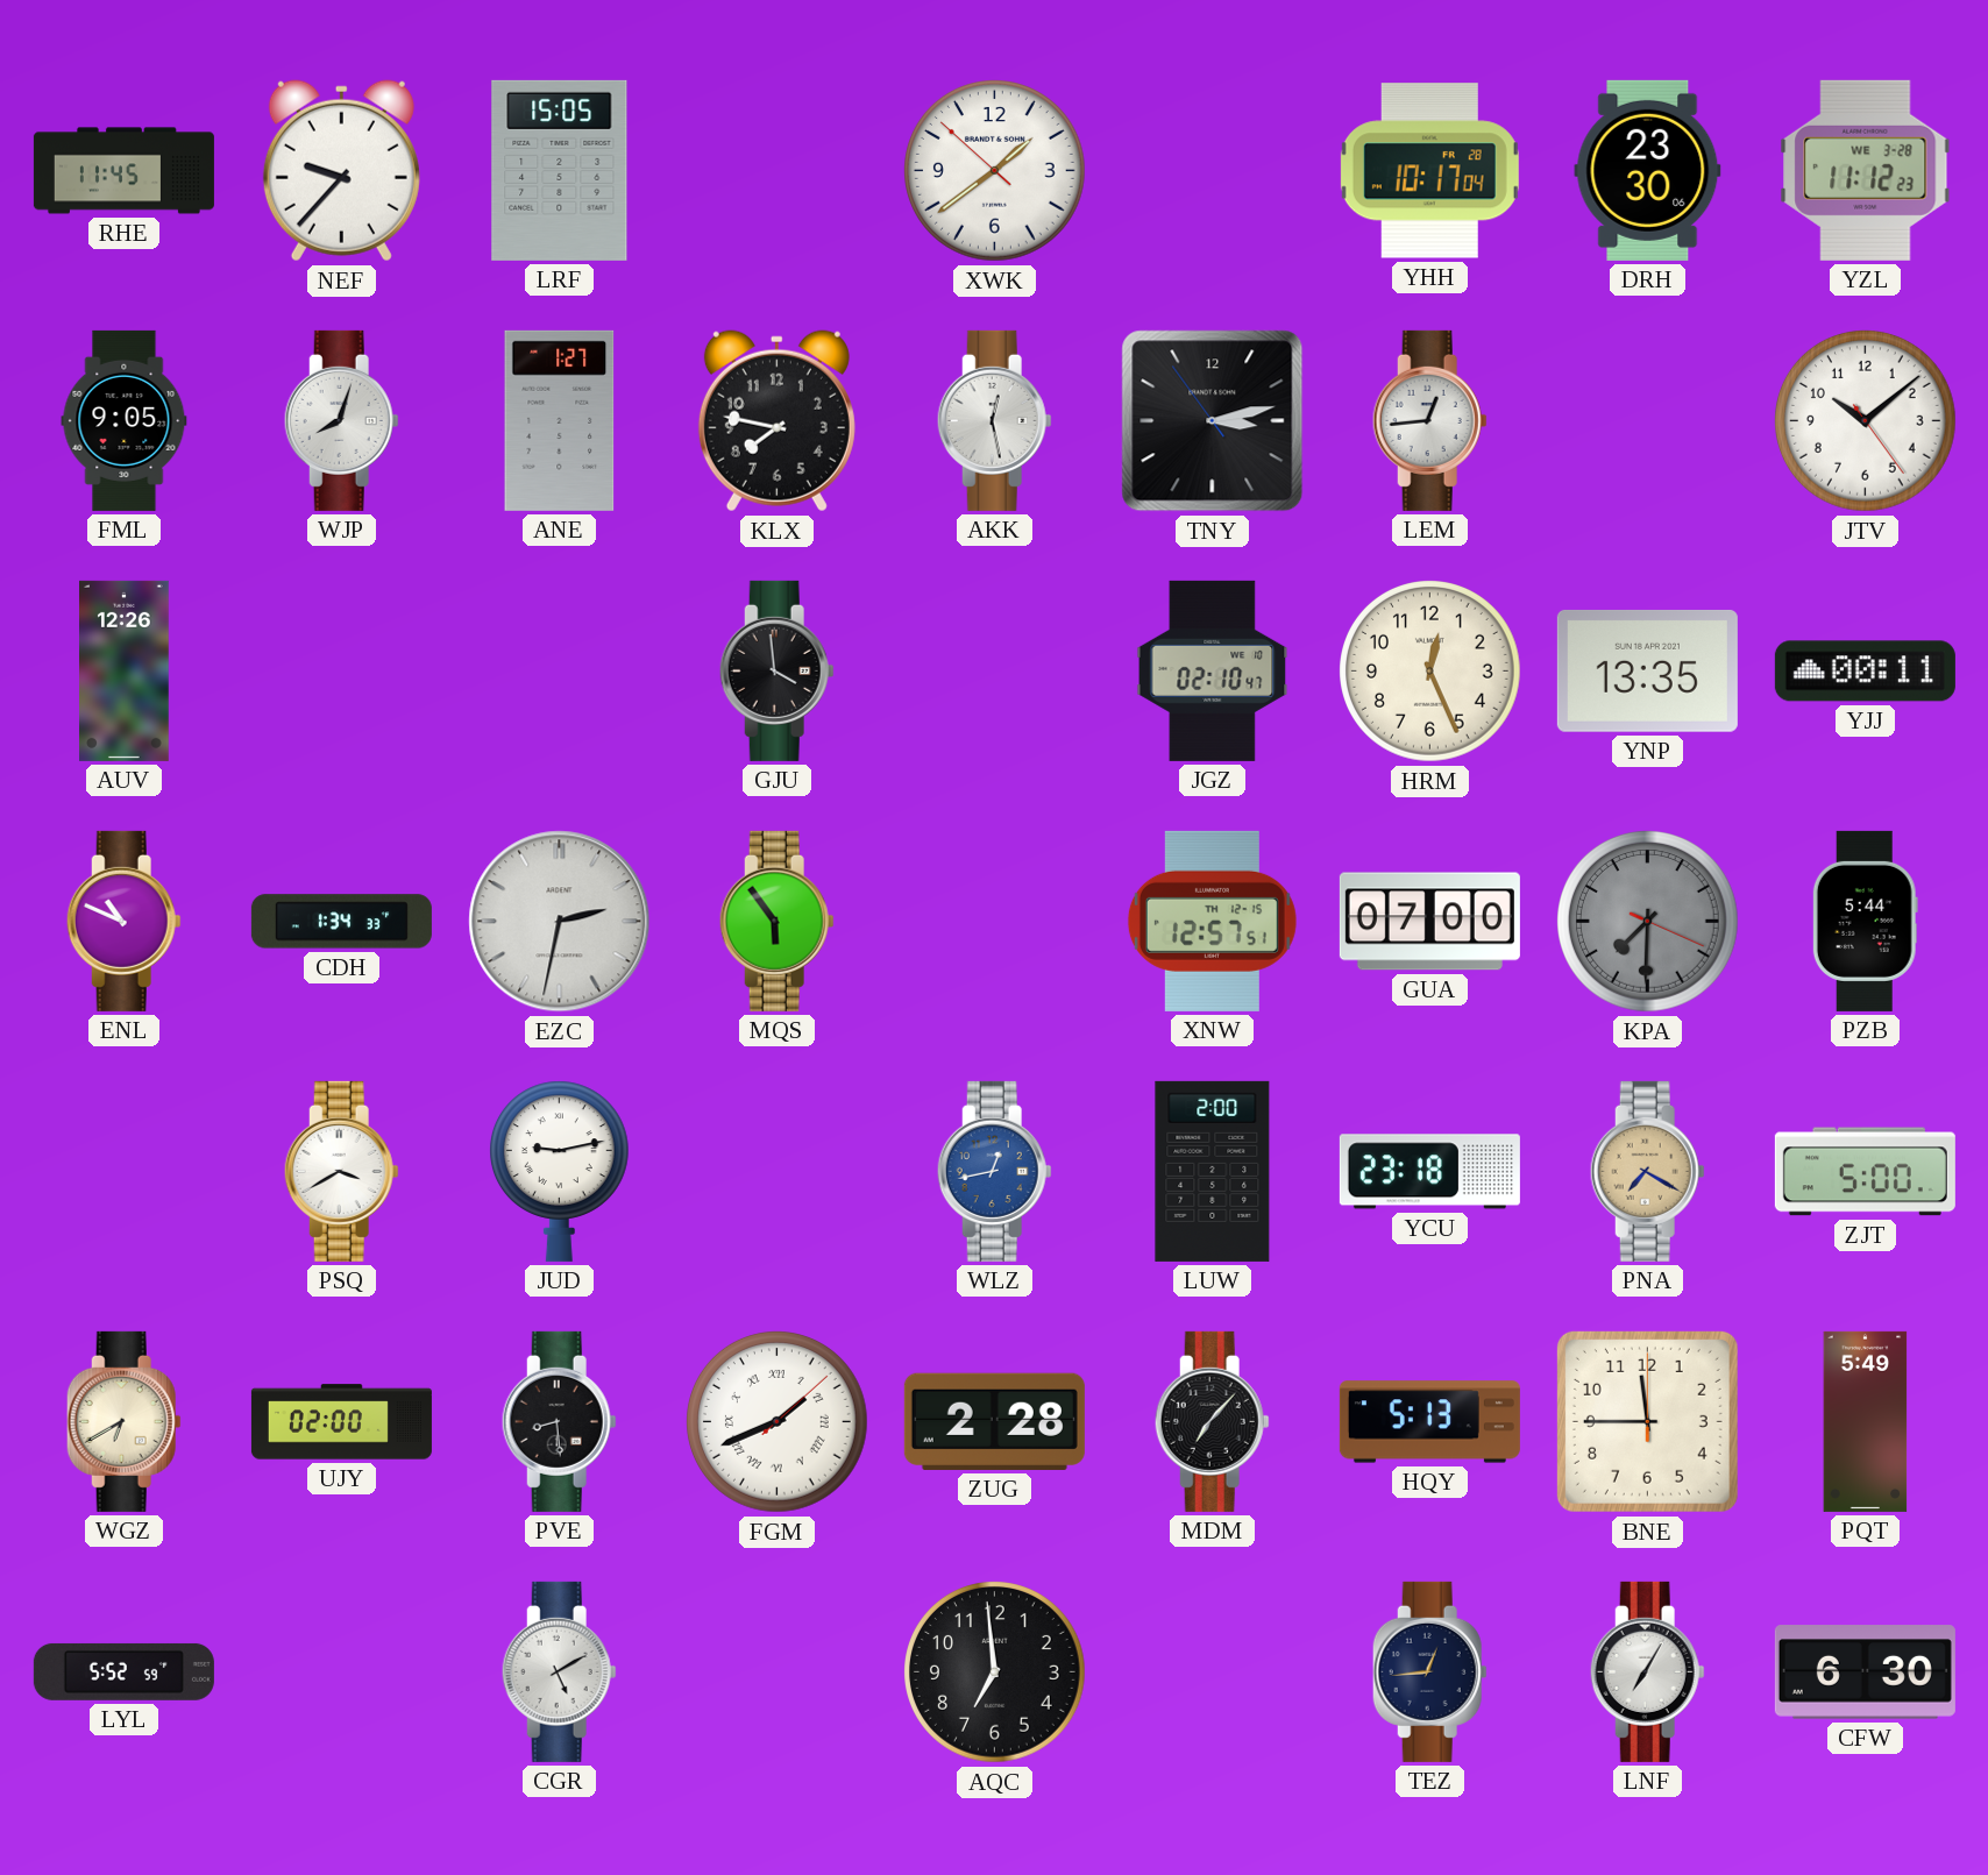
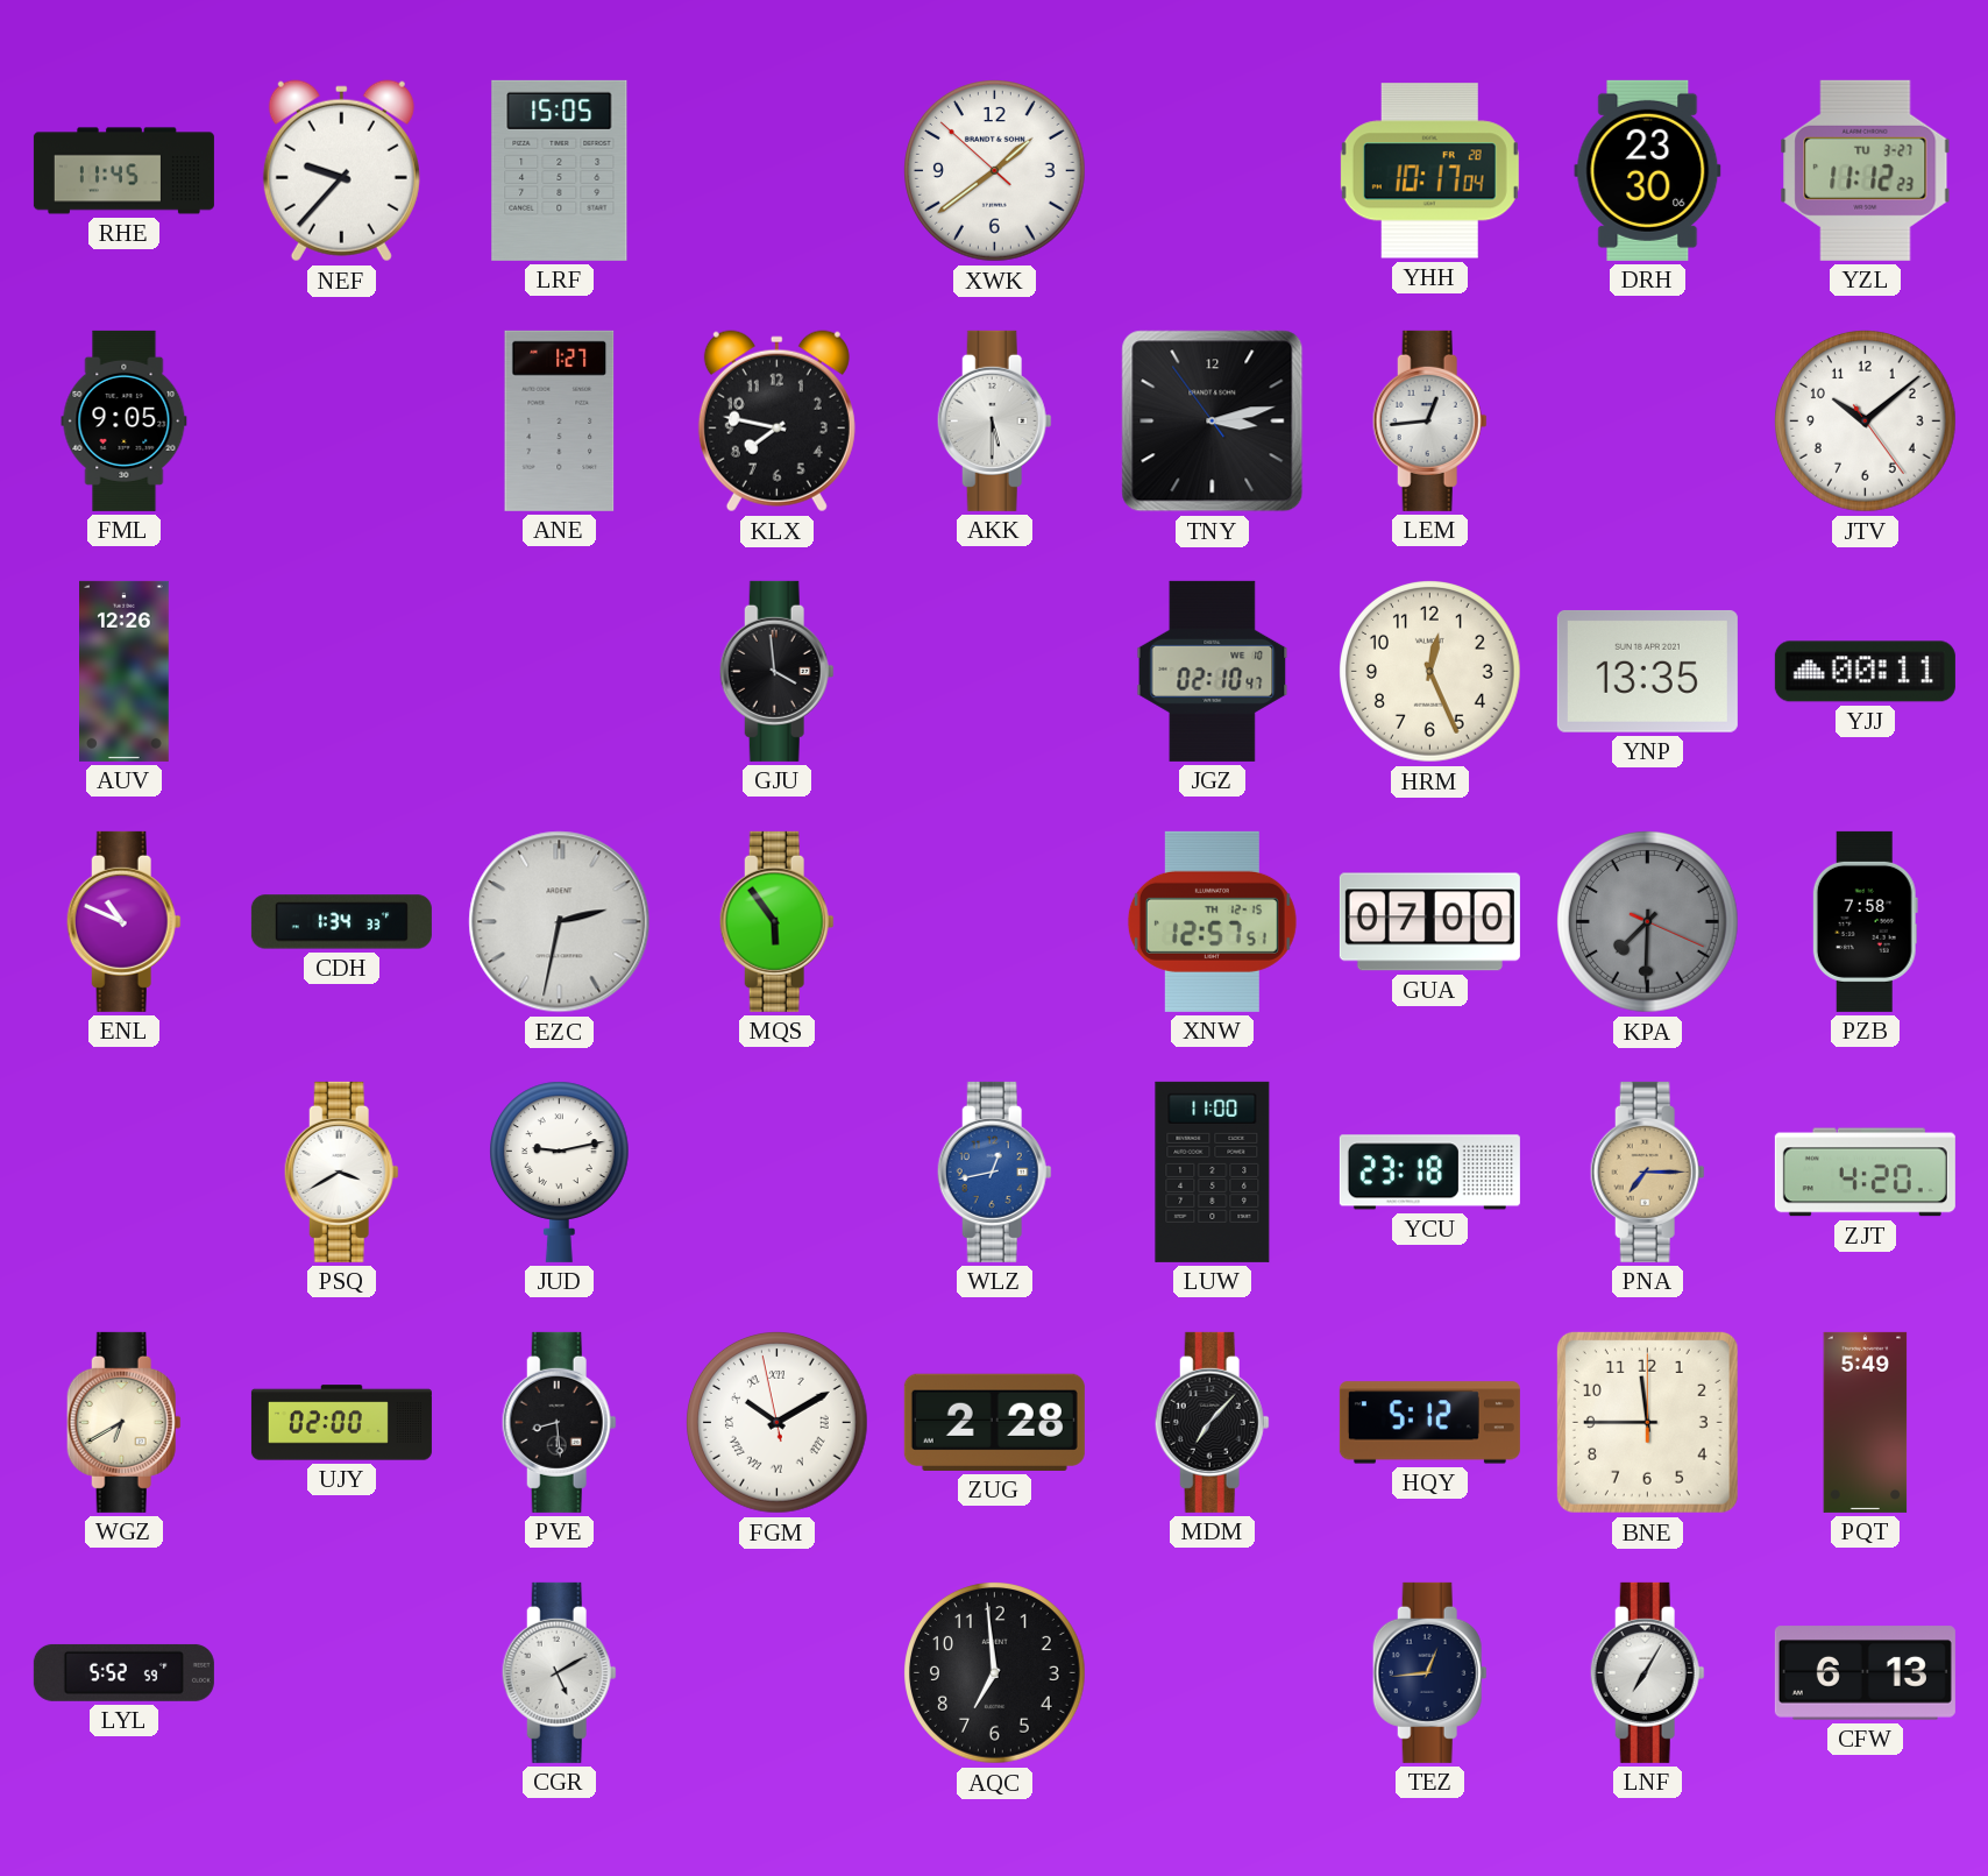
YZL date: WE 3-28 -> TU 3-27 (1866, 170)
WJP: 8:03 -> none (341, 420)
AKK: 12:28 -> 5:30 (994, 420)
PZB: 5:44 -> 7:58 (1865, 921)
LUW: 2:00 -> 11:00 (1213, 1171)
PNA: 7:20 -> 7:15 (1647, 1171)
ZJT: 5:00 -> 4:20 (1865, 1173)
FGM: 1:41 -> 10:09 (778, 1423)
HQY: 5:13 -> 5:12 (1429, 1423)
CFW: 6:30 -> 6:13 (1865, 1673)
